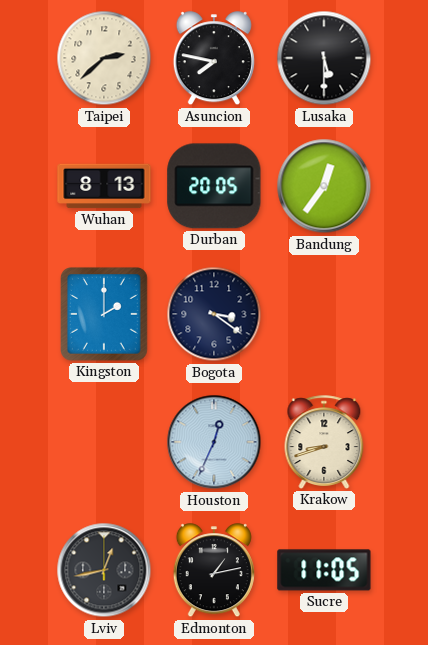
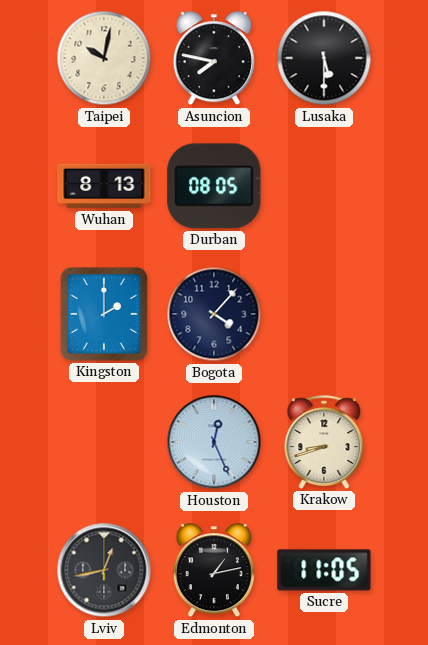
Taipei: 2:38 -> 10:02 (104, 58)
Durban: 20:05 -> 08:05 (214, 186)
Bandung: 12:36 -> none (324, 186)
Bogota: 3:21 -> 4:07 (214, 314)
Houston: 12:34 -> 12:26 (214, 442)
